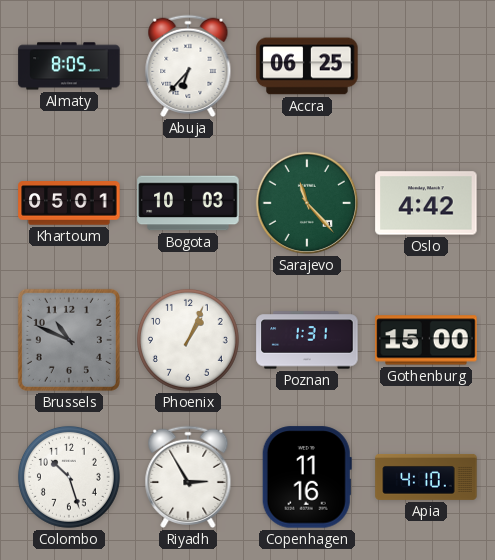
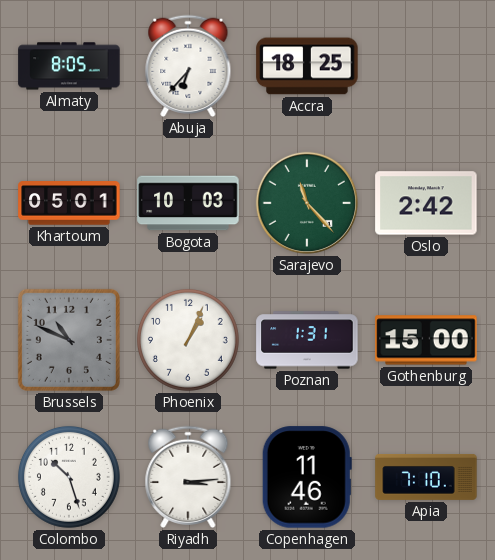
Accra: 06:25 -> 18:25 (307, 66)
Oslo: 4:42 -> 2:42 (426, 203)
Riyadh: 2:55 -> 3:14 (188, 477)
Copenhagen: 11:16 -> 11:46 (307, 477)
Apia: 4:10 -> 7:10 (426, 478)
